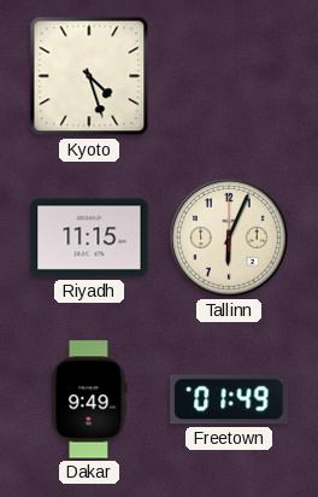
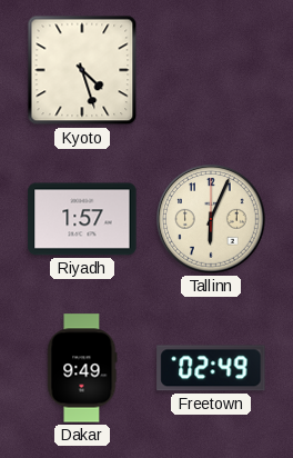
Riyadh: 11:15 -> 1:57 (82, 219)
Freetown: 01:49 -> 02:49 (211, 368)
